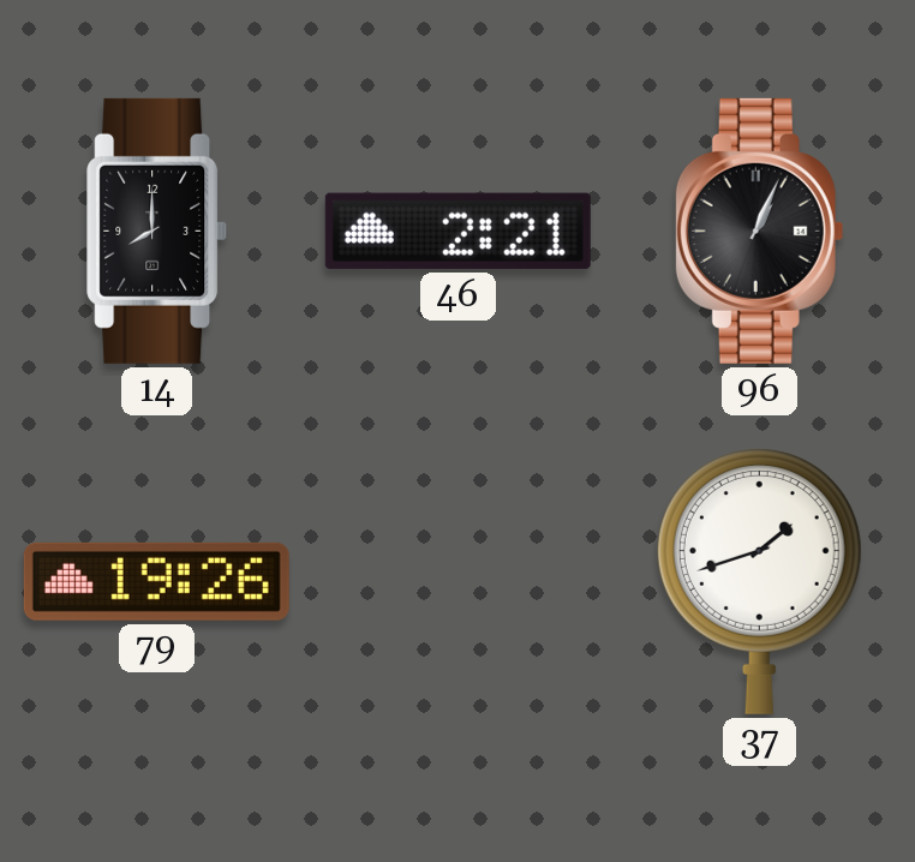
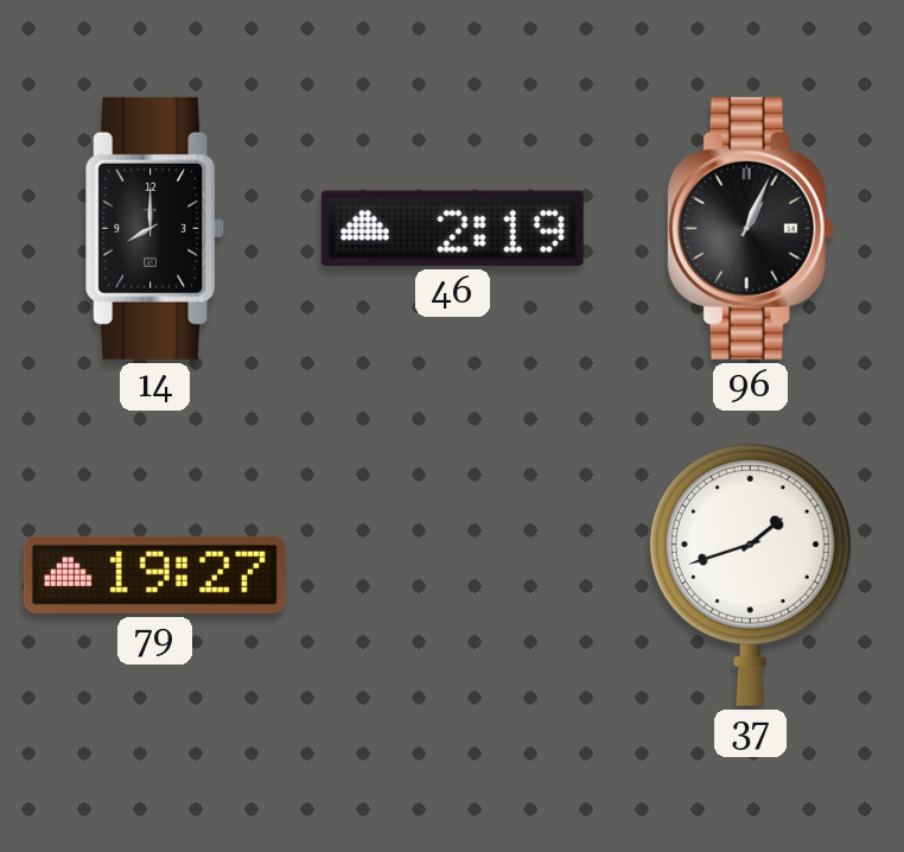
46: 2:21 -> 2:19 (452, 228)
79: 19:26 -> 19:27 (154, 574)
